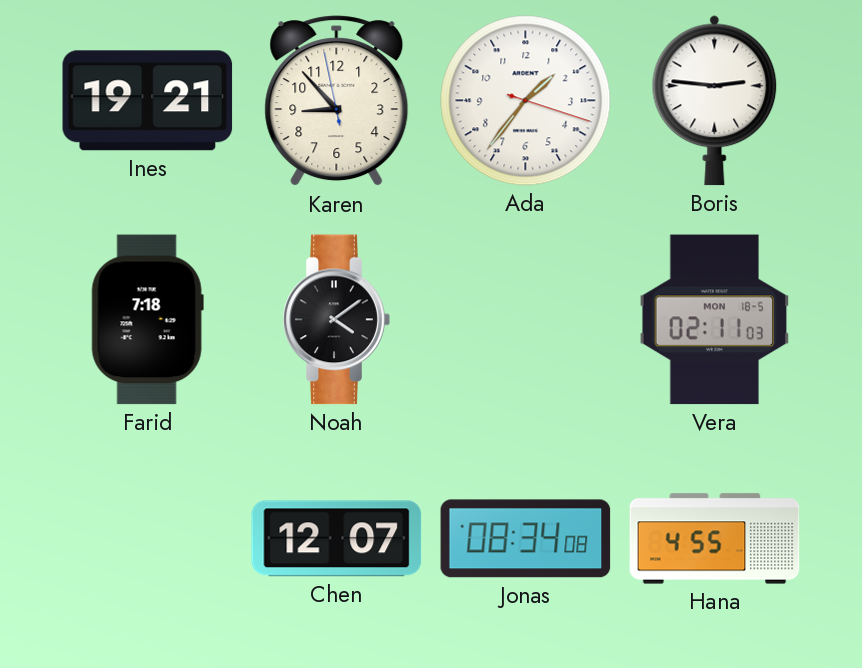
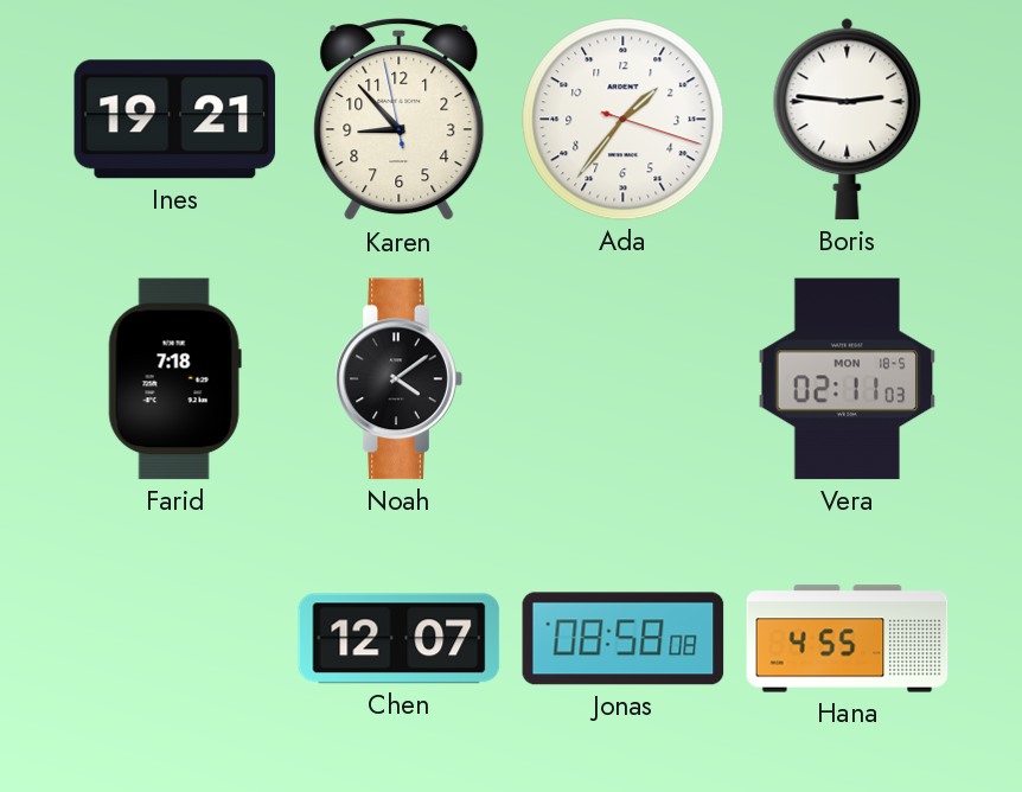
Jonas: 08:34 -> 08:58 (624, 639)
